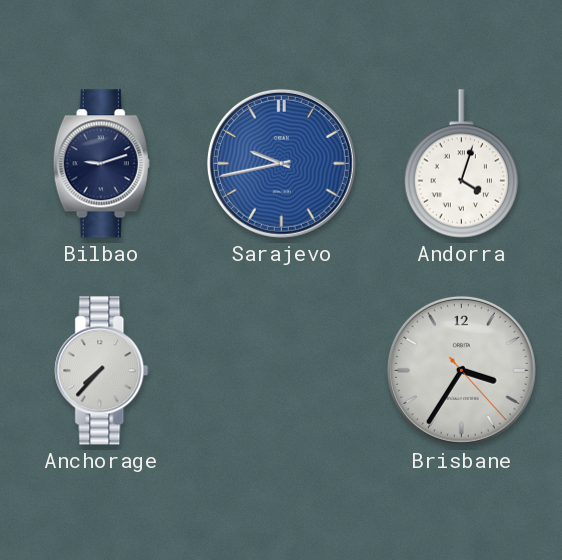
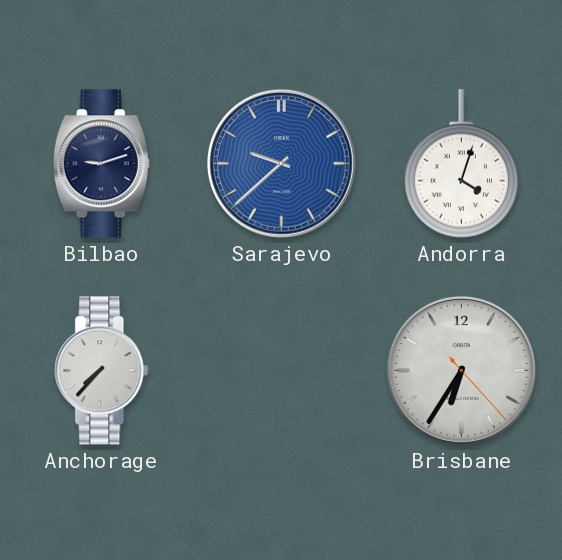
Sarajevo: 9:43 -> 9:38 (281, 163)
Brisbane: 3:35 -> 6:35 (461, 370)
